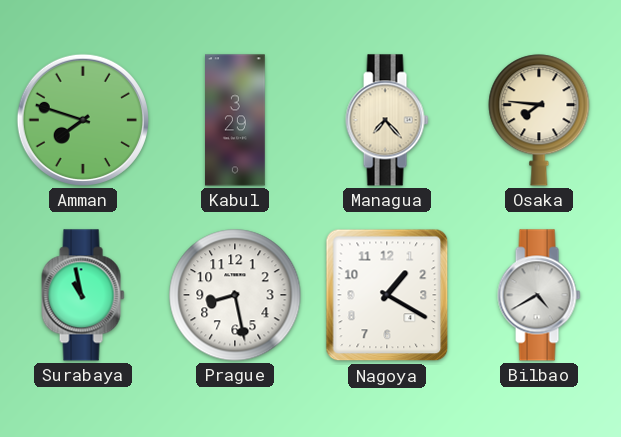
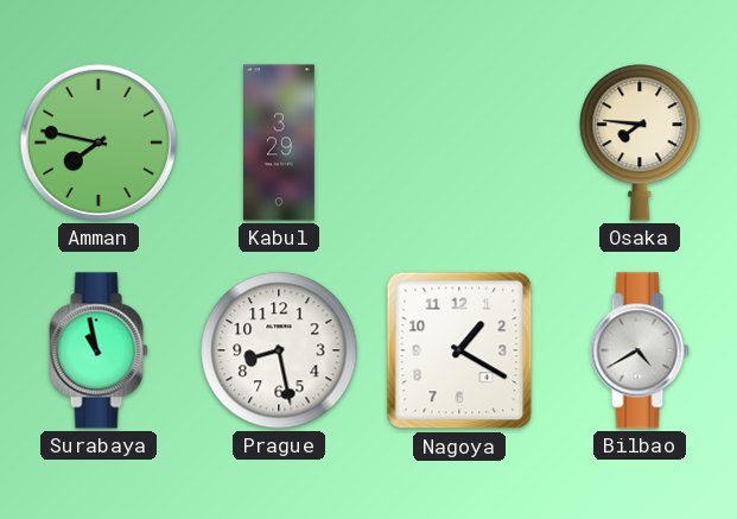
Amman: 7:48 -> 7:47 (99, 143)
Managua: 7:23 -> none (387, 120)
